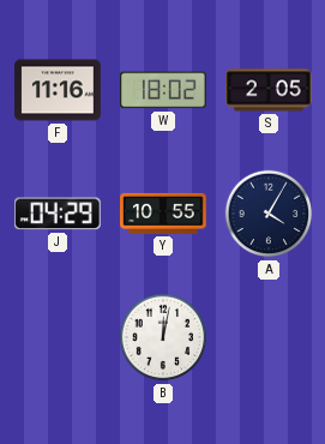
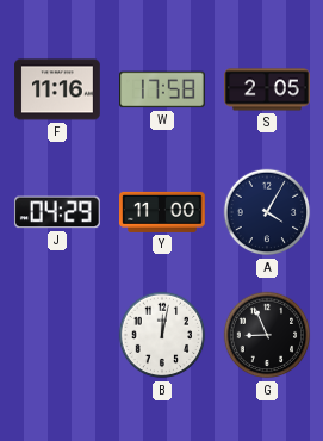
W: 18:02 -> 17:58 (163, 89)
Y: 10:55 -> 11:00 (162, 212)
G: none -> 8:56 (267, 335)
